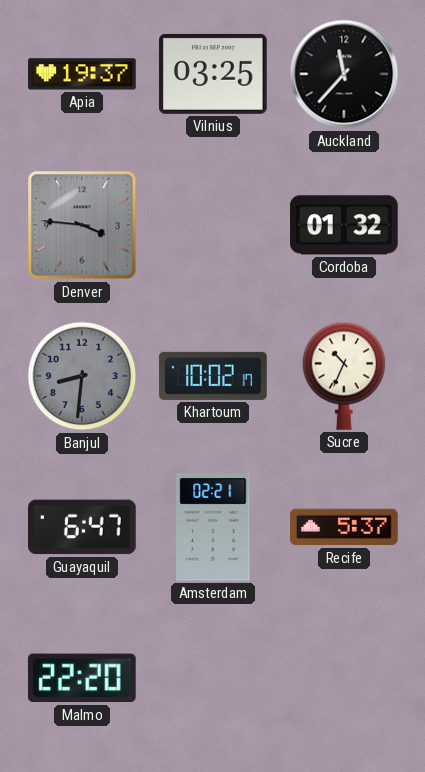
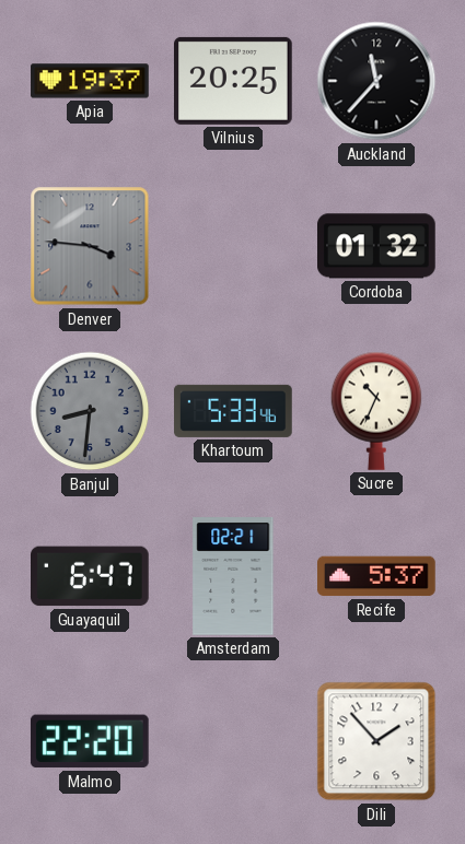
Vilnius: 03:25 -> 20:25 (234, 81)
Khartoum: 10:02 -> 5:33 (233, 411)
Dili: none -> 1:53 (376, 741)
